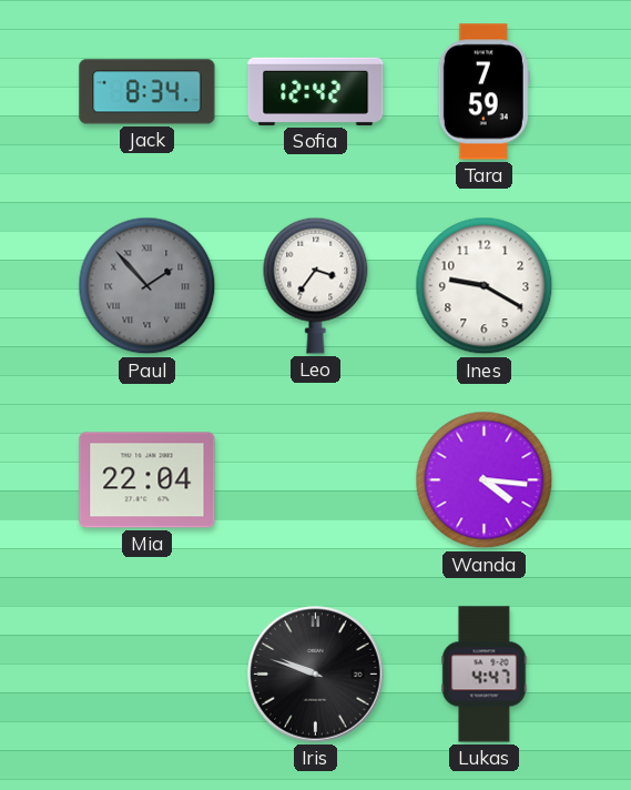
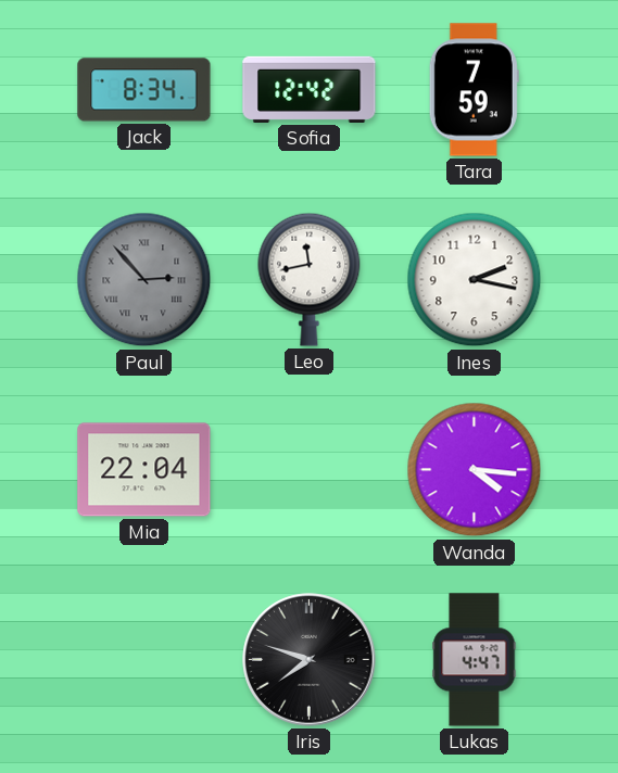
Paul: 1:53 -> 2:53 (144, 280)
Leo: 3:36 -> 11:43 (310, 279)
Ines: 9:20 -> 2:17 (475, 280)
Iris: 9:48 -> 7:48 (310, 660)
